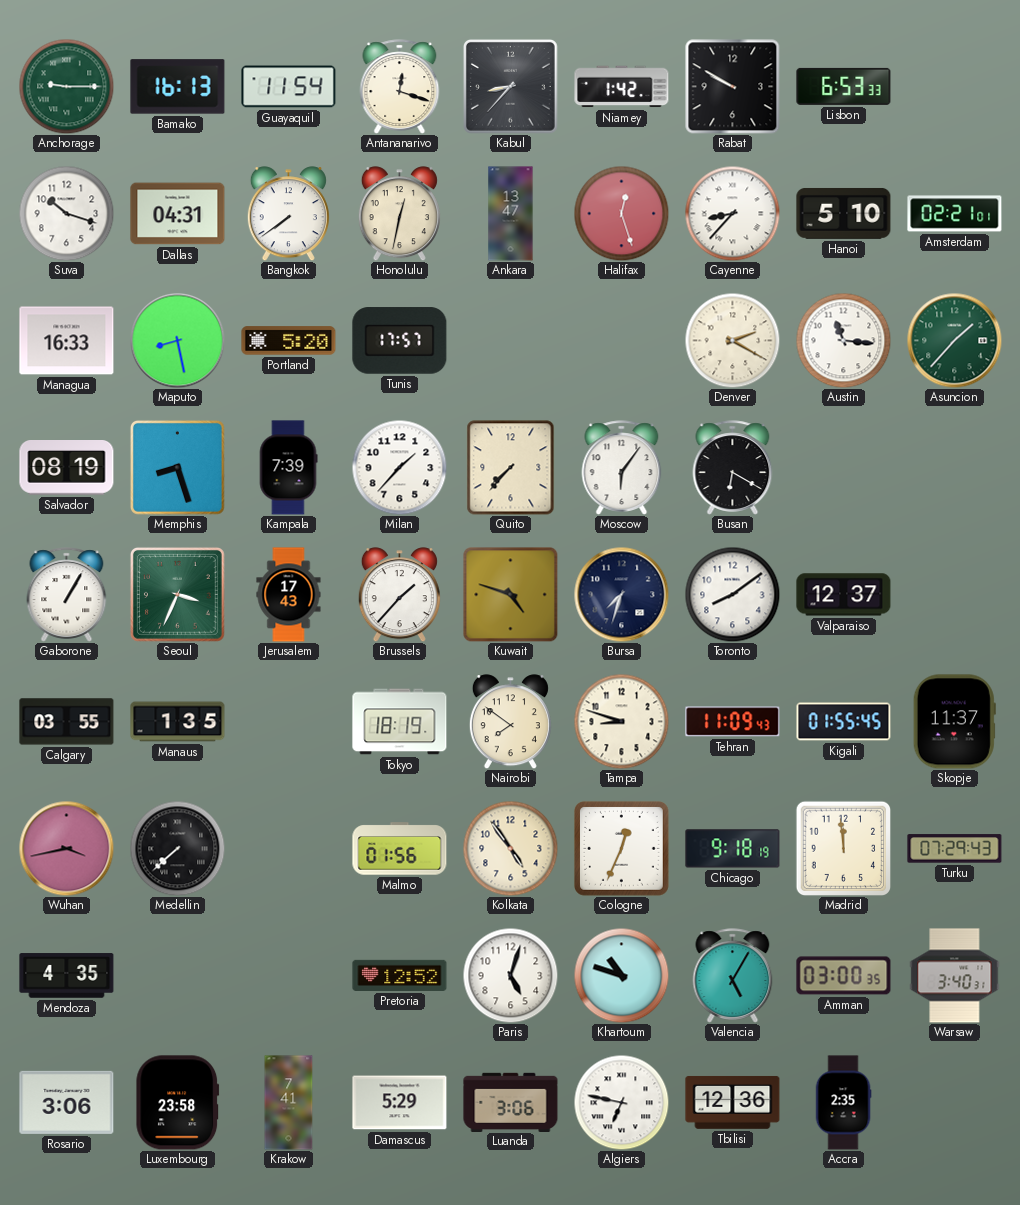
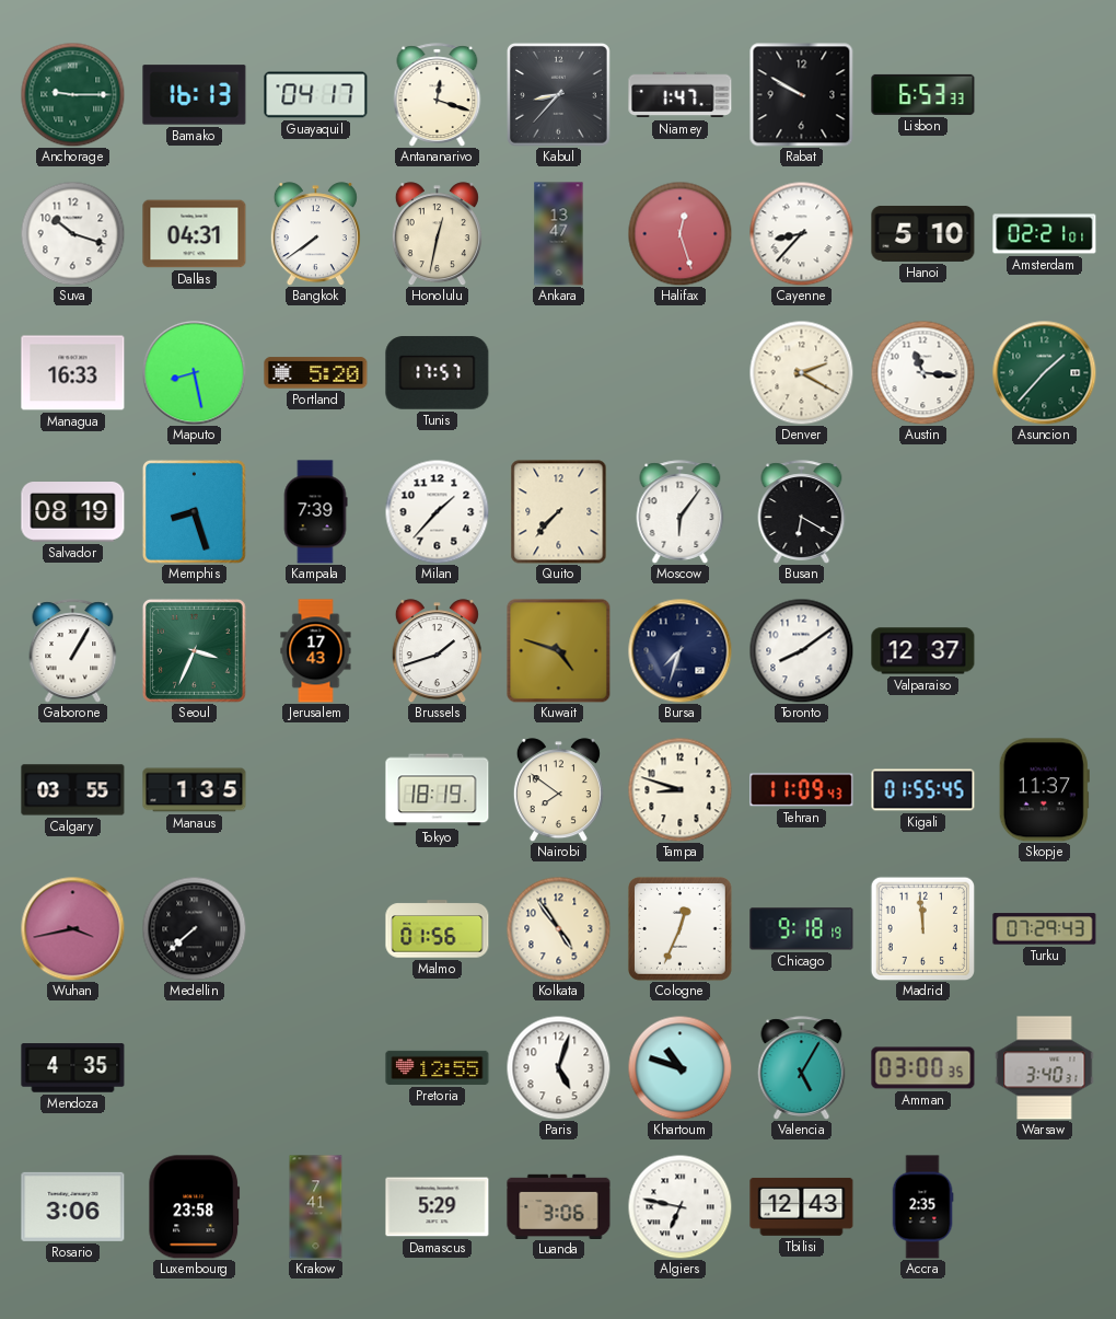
Guayaquil: 11:54 -> 04:17 (316, 95)
Niamey: 1:42 -> 1:47 (681, 95)
Brussels: 1:37 -> 1:42 (437, 651)
Pretoria: 12:52 -> 12:55 (438, 1067)
Tbilisi: 12:36 -> 12:43 (802, 1206)
